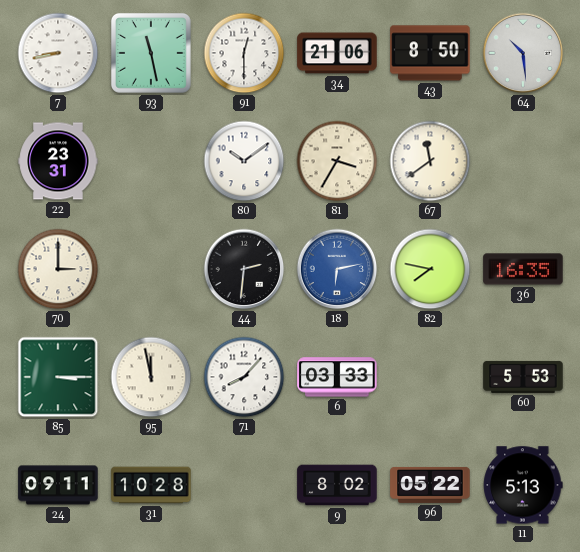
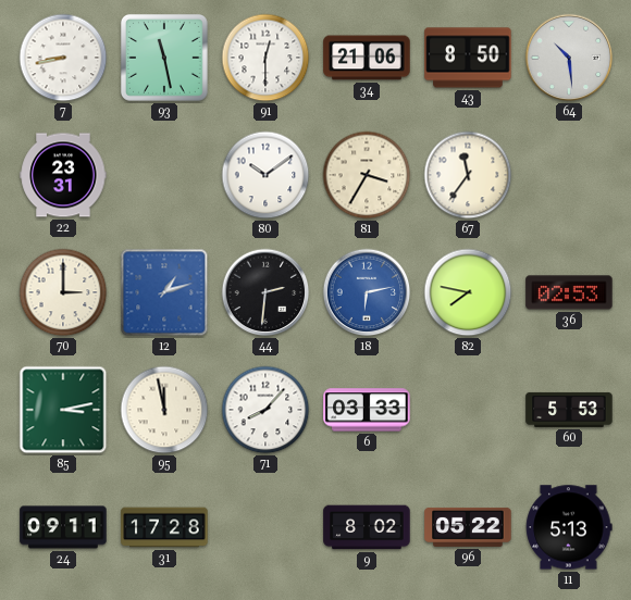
67: 11:39 -> 11:36 (468, 175)
12: none -> 1:12 (164, 292)
36: 16:35 -> 02:53 (569, 292)
85: 3:15 -> 3:13 (63, 410)
31: 10:28 -> 17:28 (164, 527)
